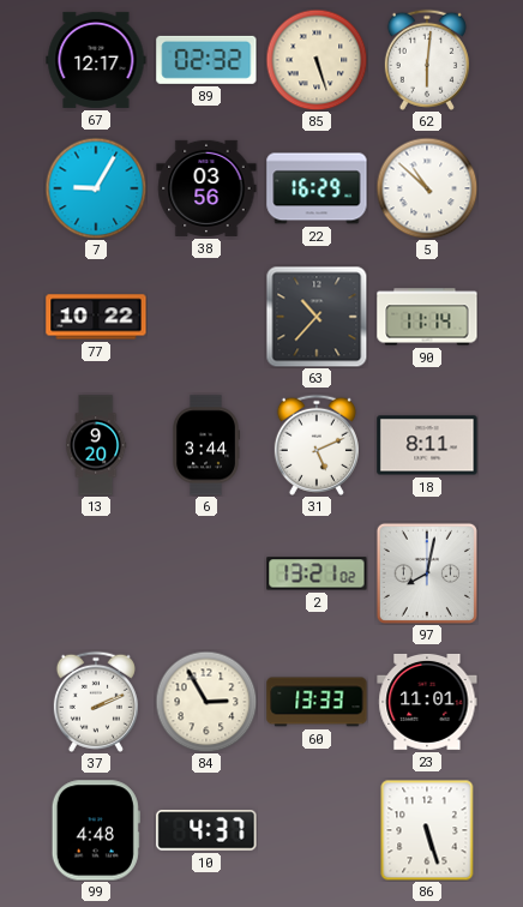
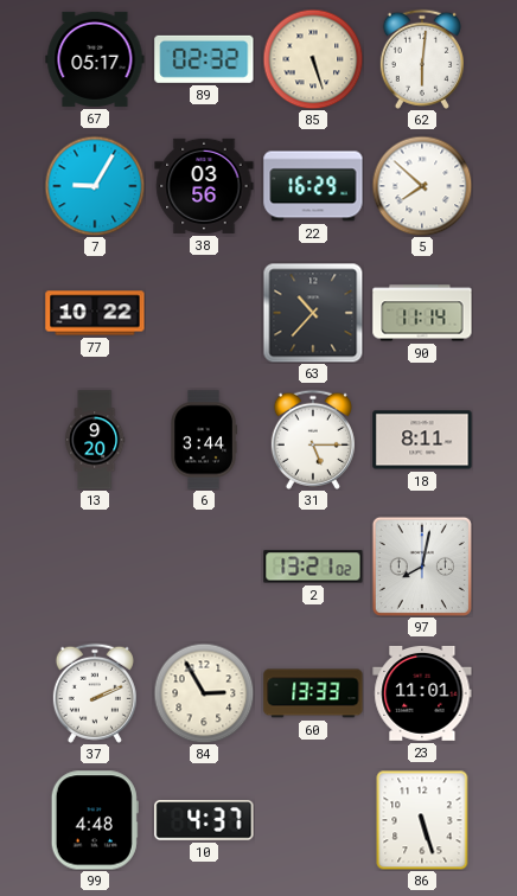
67: 12:17 -> 05:17 (95, 59)
5: 10:52 -> 7:52 (422, 186)
31: 5:11 -> 5:15 (313, 440)
